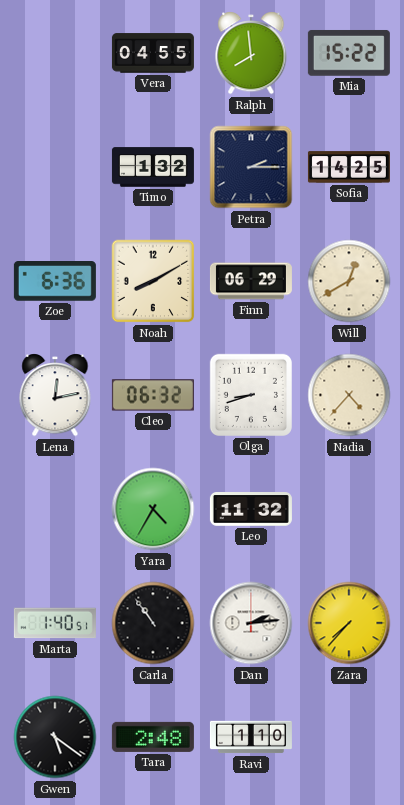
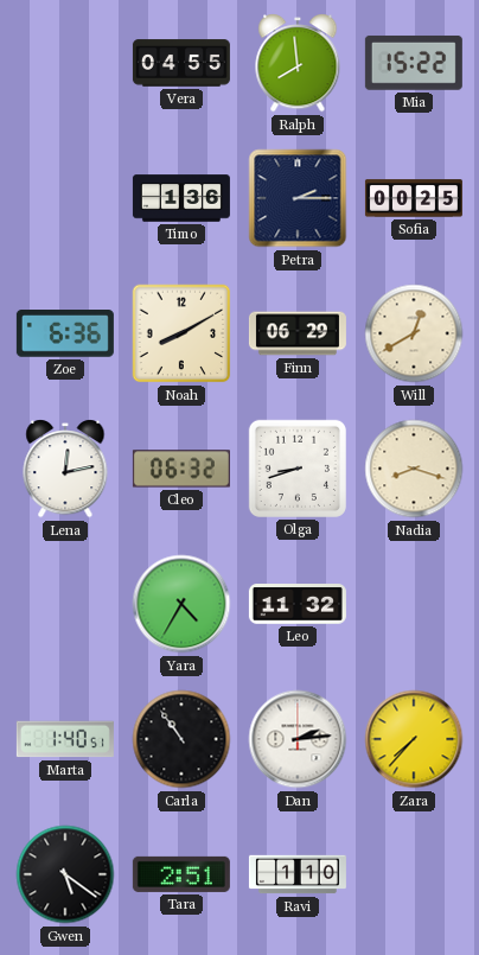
Timo: 1:32 -> 1:36 (181, 198)
Sofia: 14:25 -> 00:25 (414, 198)
Nadia: 4:37 -> 8:18 (414, 469)
Tara: 2:48 -> 2:51 (181, 874)
